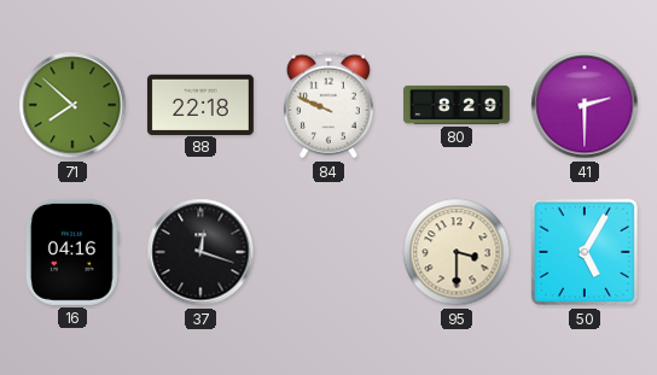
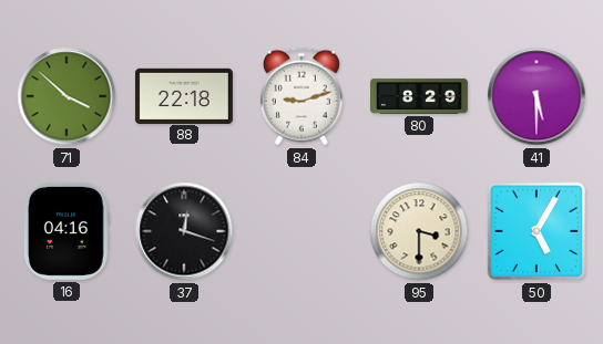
71: 7:52 -> 3:52 (67, 96)
84: 9:49 -> 9:12 (301, 96)
41: 2:30 -> 5:30 (536, 96)
